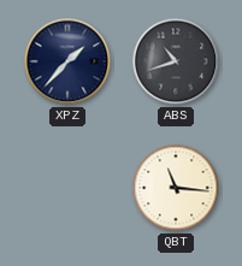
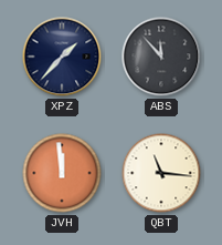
ABS: 10:42 -> 11:53 (161, 57)
JVH: none -> 11:59 (62, 173)
